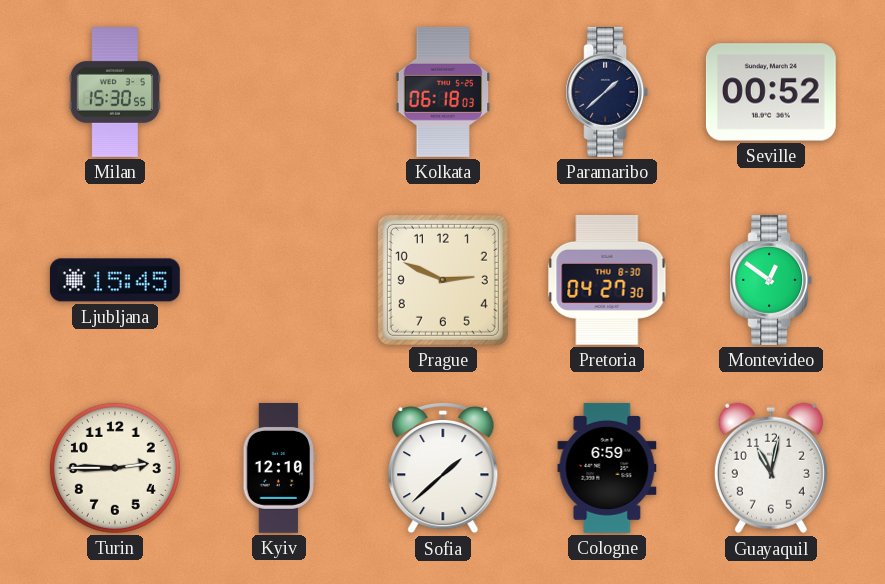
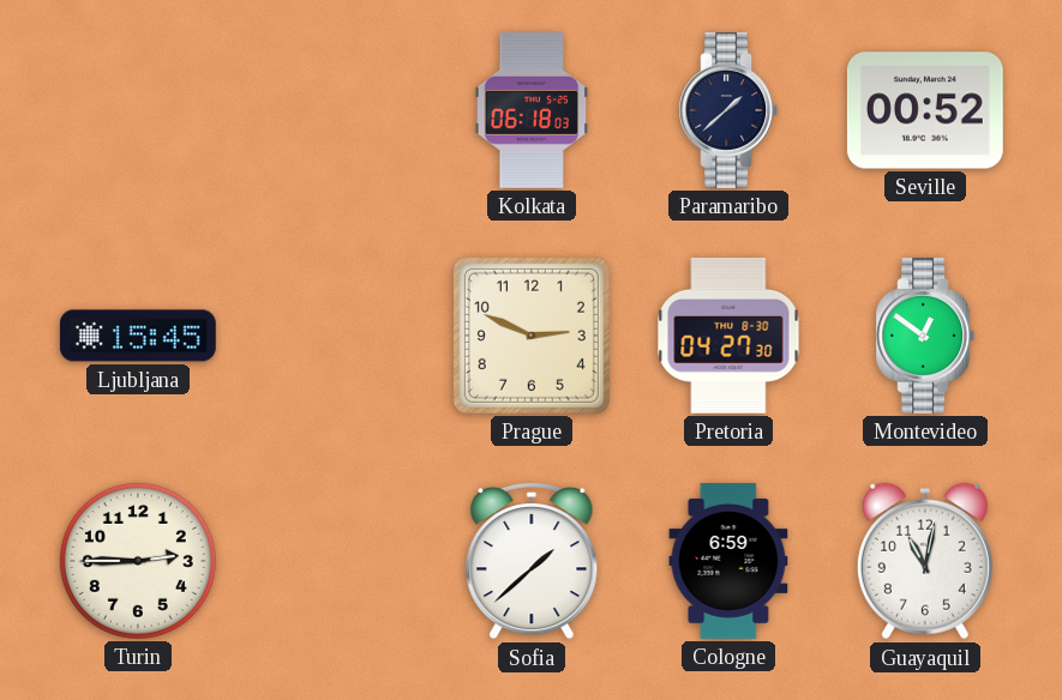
Milan: 15:30 -> none (115, 93)
Kyiv: 12:10 -> none (278, 469)
